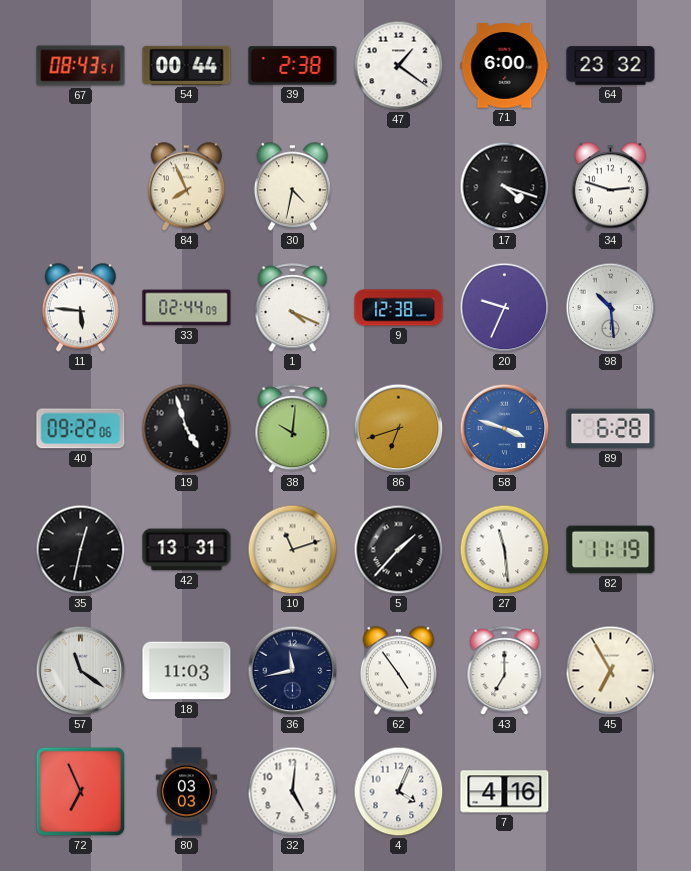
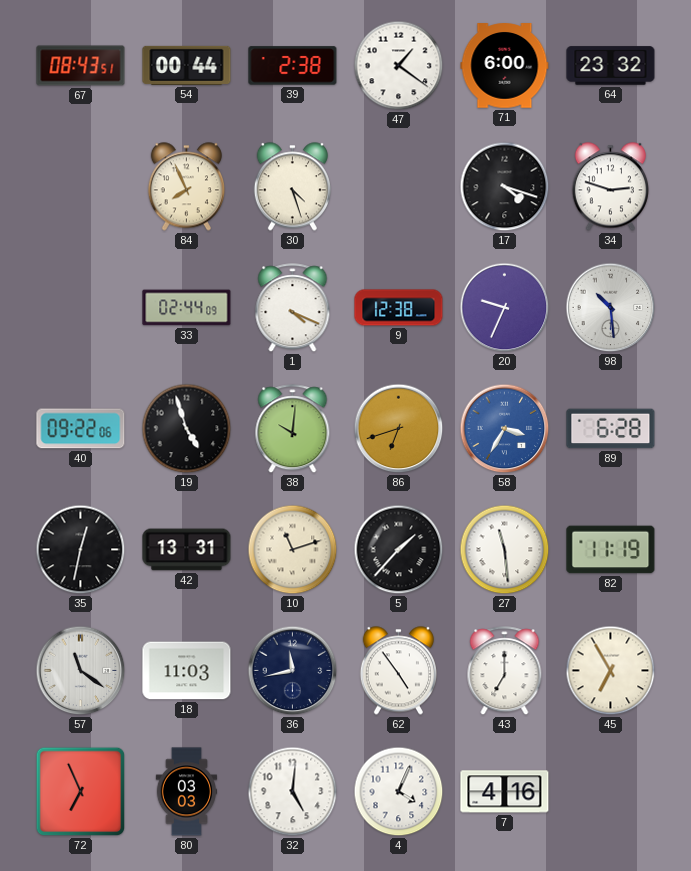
30: 4:32 -> 4:27 (292, 187)
11: 5:46 -> none (80, 308)
58: 3:48 -> 3:35 (505, 429)
